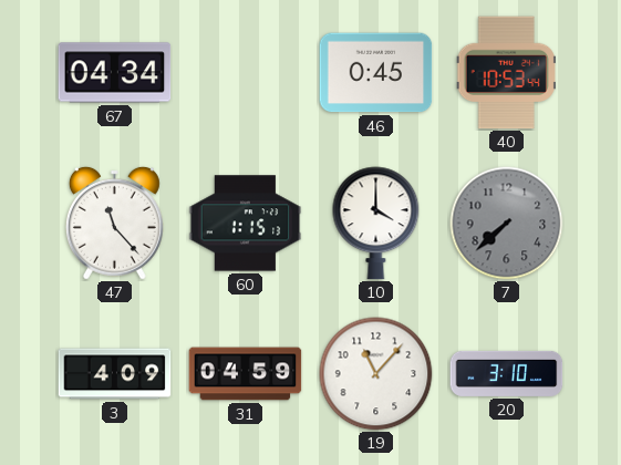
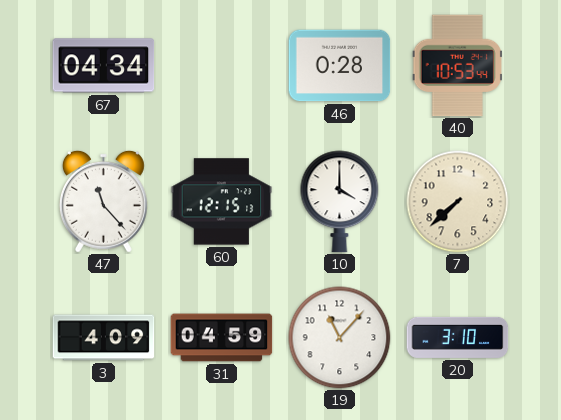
46: 0:45 -> 0:28 (340, 66)
60: 1:15 -> 12:15 (222, 202)
7 dial: grey -> cream (458, 202)
